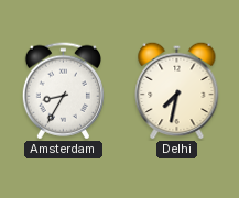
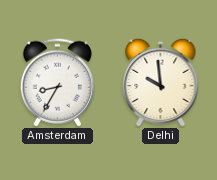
Delhi: 7:32 -> 9:59 (161, 82)
